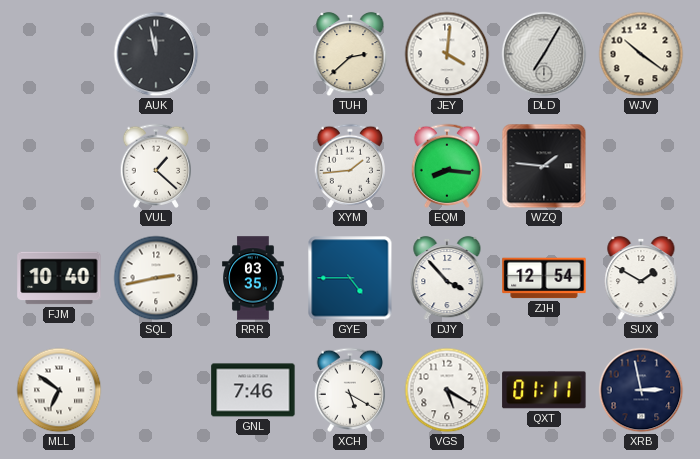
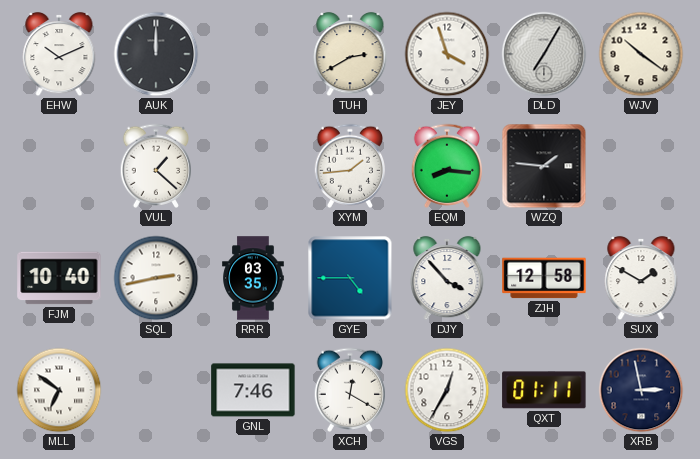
EHW: none -> 10:11 (59, 54)
AUK: 11:58 -> 12:00 (156, 54)
TUH: 2:38 -> 2:40 (350, 54)
JEY: 4:01 -> 3:57 (447, 54)
ZJH: 12:54 -> 12:58 (544, 278)
XCH: 5:20 -> 12:20 (349, 390)
VGS: 5:20 -> 12:35 (447, 390)
